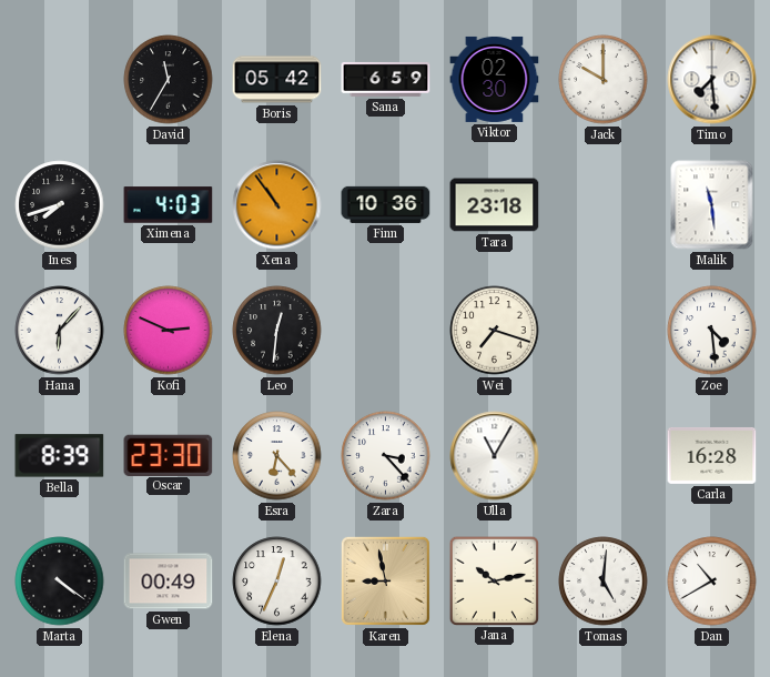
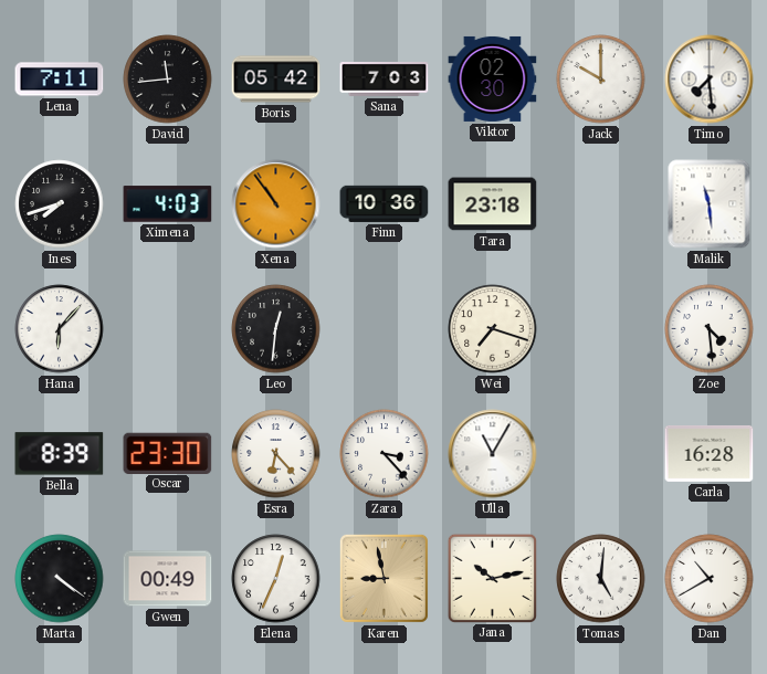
Lena: none -> 7:11 (60, 80)
David: 11:35 -> 11:44 (168, 80)
Sana: 6:59 -> 7:03 (385, 78)
Kofi: 2:49 -> none (169, 331)
